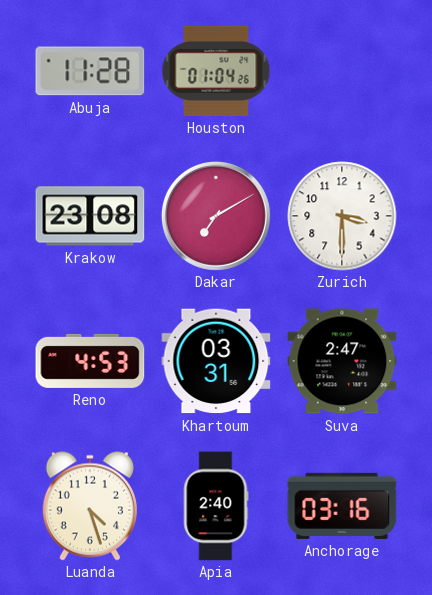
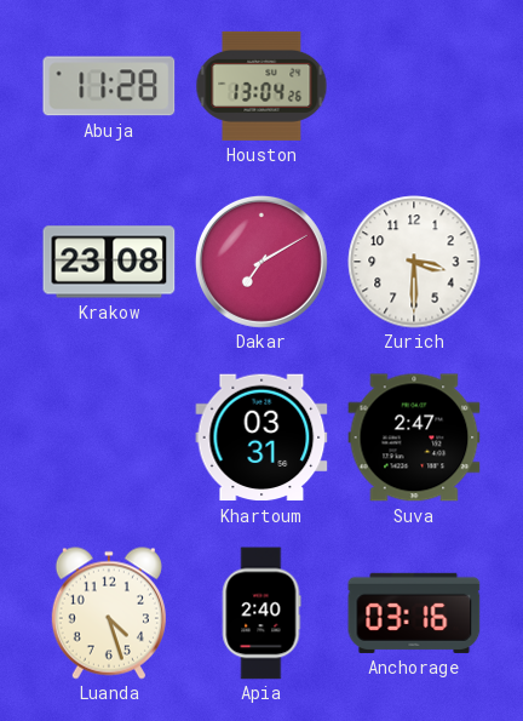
Houston: 01:04 -> 13:04 (261, 86)
Reno: 4:53 -> none (90, 361)
